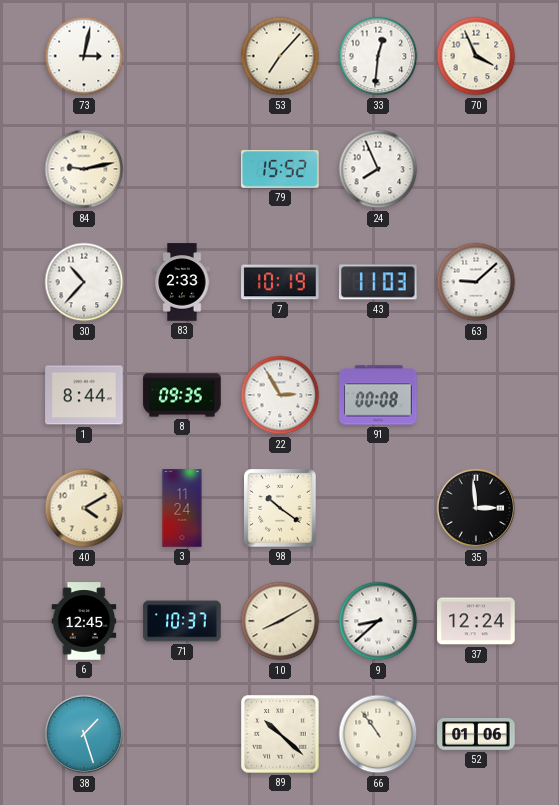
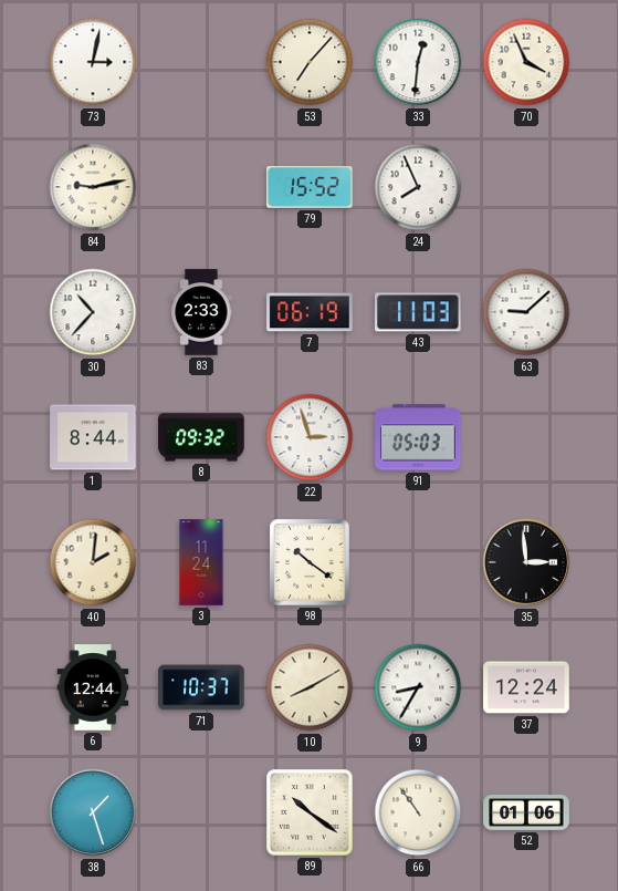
7: 10:19 -> 06:19 (310, 312)
8: 09:35 -> 09:32 (201, 437)
22: 2:55 -> 2:57 (310, 437)
91: 00:08 -> 05:03 (418, 437)
40: 4:10 -> 2:01 (93, 562)
6: 12:45 -> 12:44 (93, 687)
9: 8:38 -> 8:35 (418, 687)
89: 10:22 -> 10:21 (310, 812)
